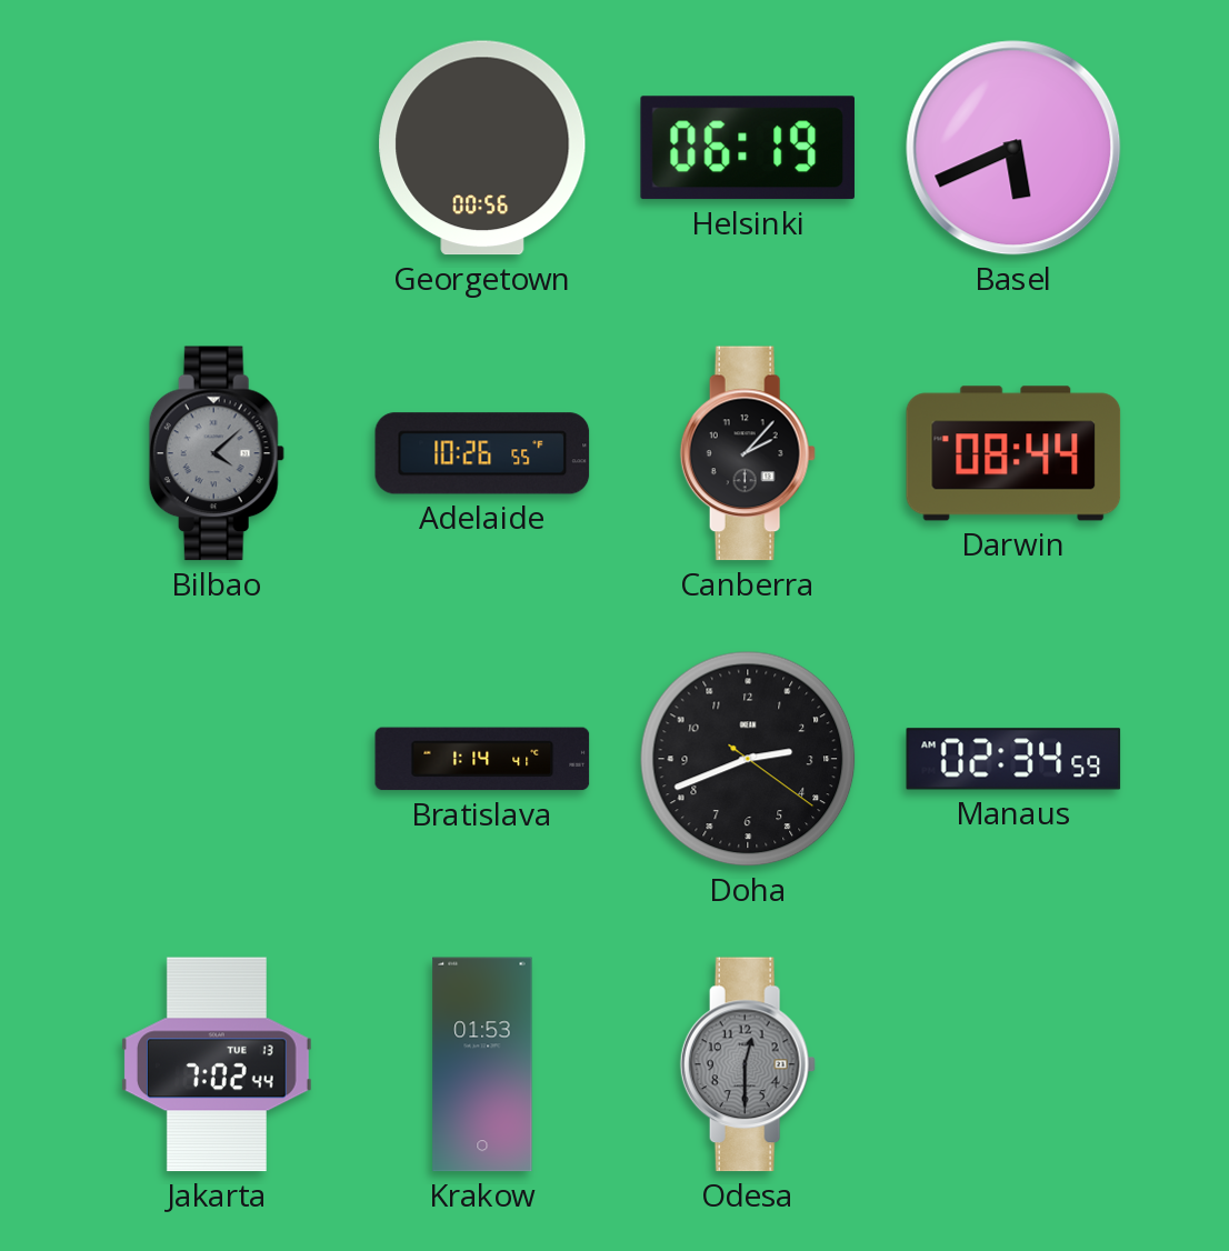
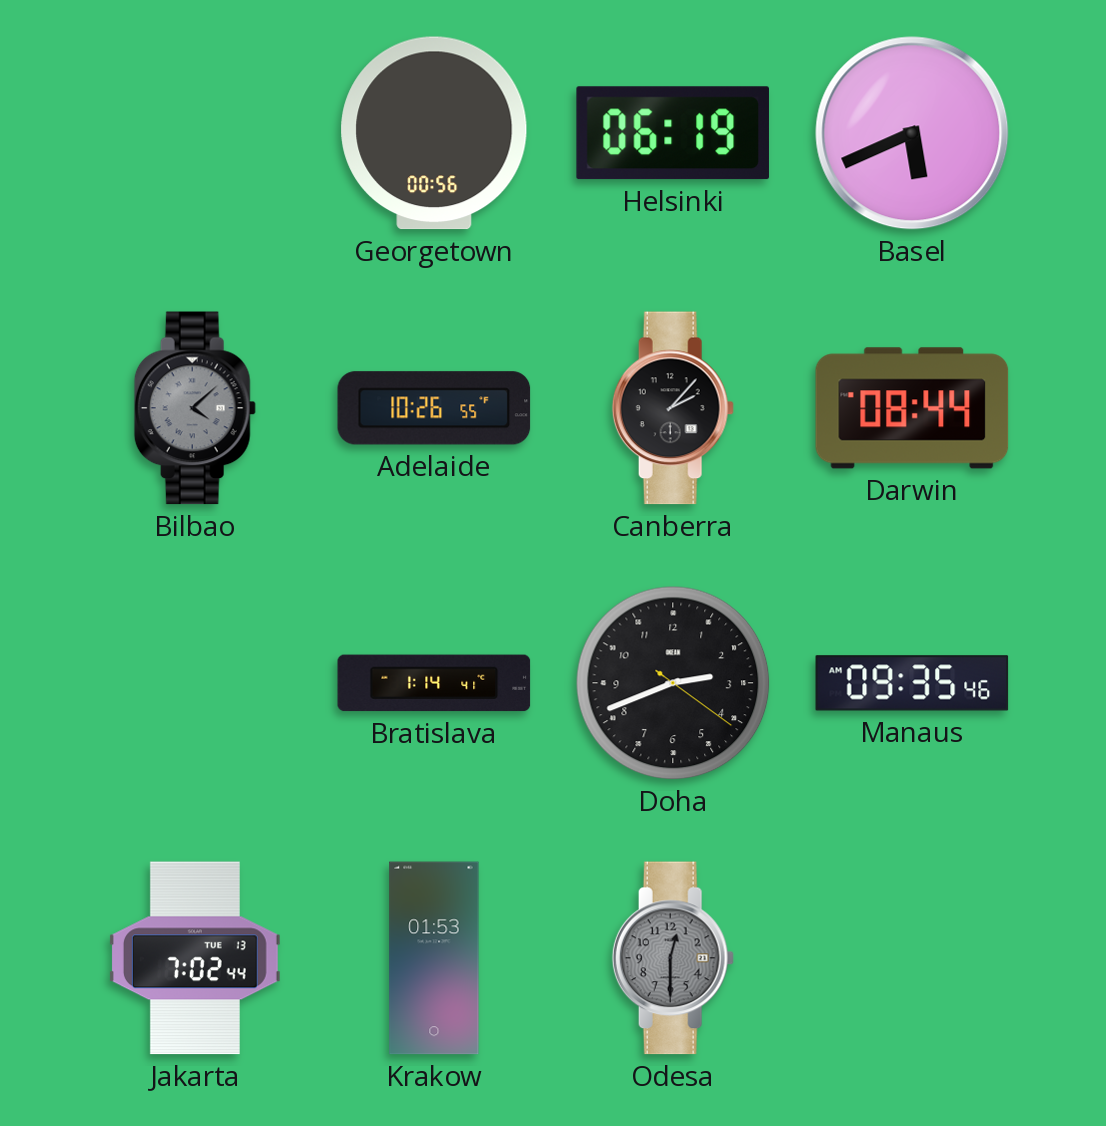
Manaus: 02:34 -> 09:35 (912, 683)
